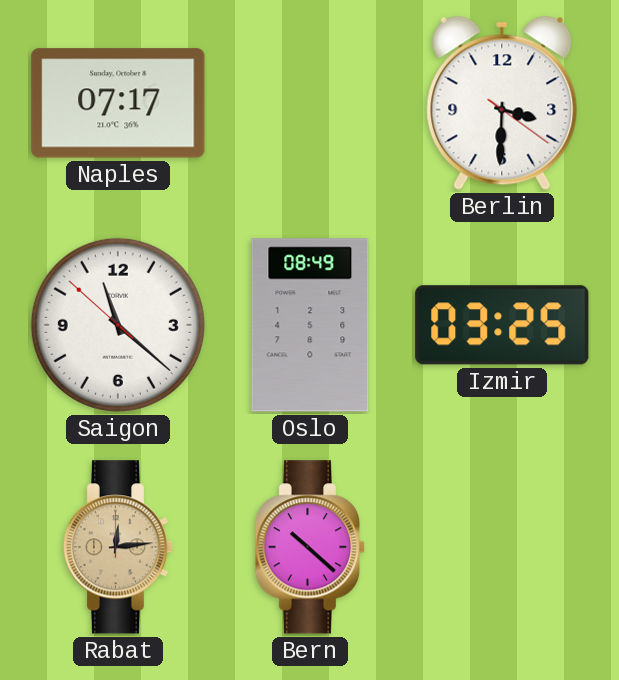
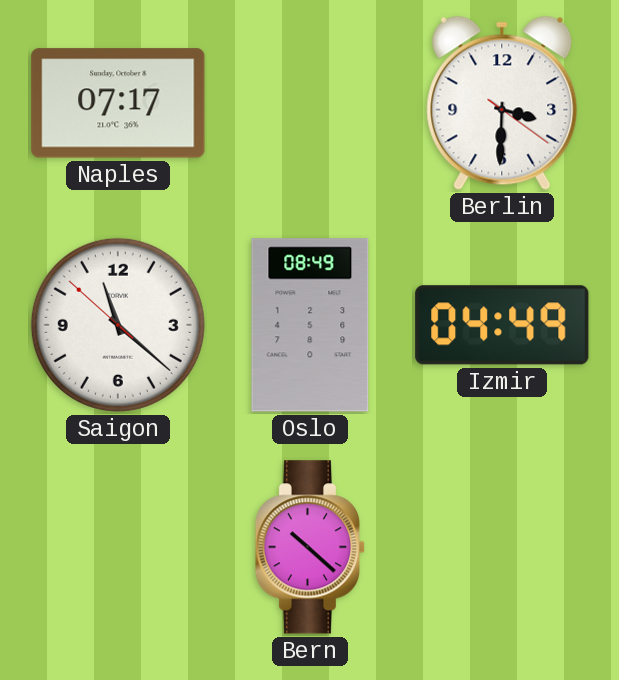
Izmir: 03:25 -> 04:49 (502, 325)
Rabat: 12:14 -> none (118, 547)
